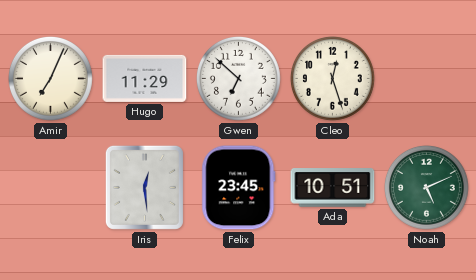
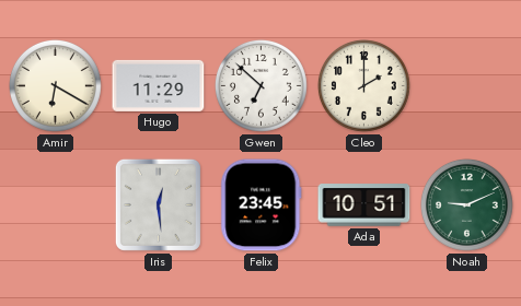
Amir: 7:04 -> 6:20 (55, 85)
Cleo: 12:27 -> 2:00 (363, 85)
Noah: 5:11 -> 9:11 (466, 204)
